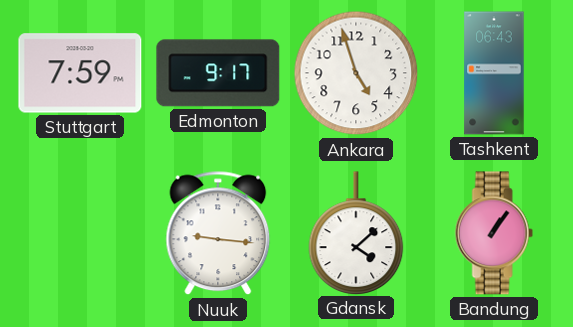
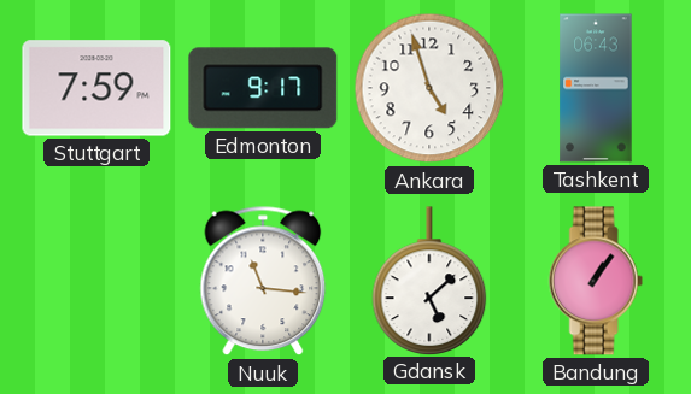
Nuuk: 9:16 -> 11:16 (263, 281)
Gdansk: 4:08 -> 5:08 (429, 281)
